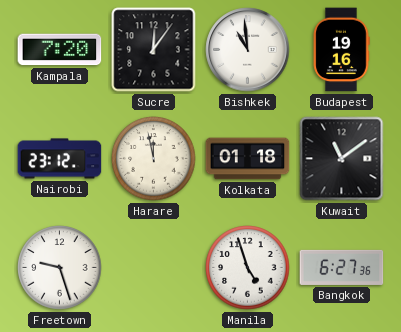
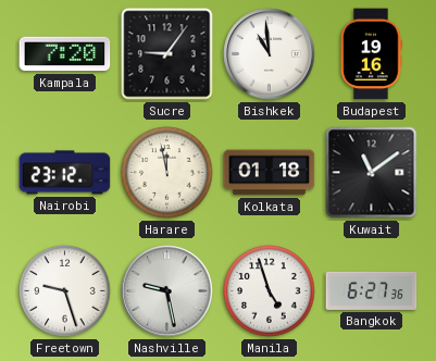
Sucre: 12:06 -> 9:06 (167, 54)
Nashville: none -> 9:28 (167, 291)
